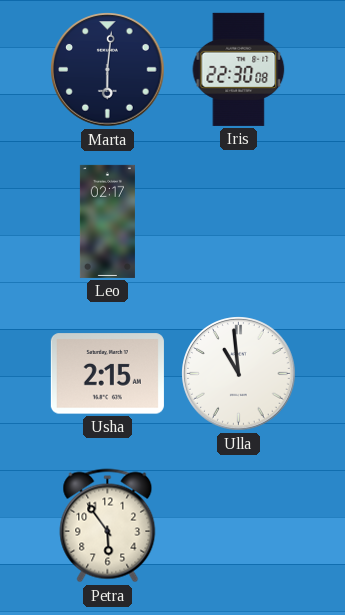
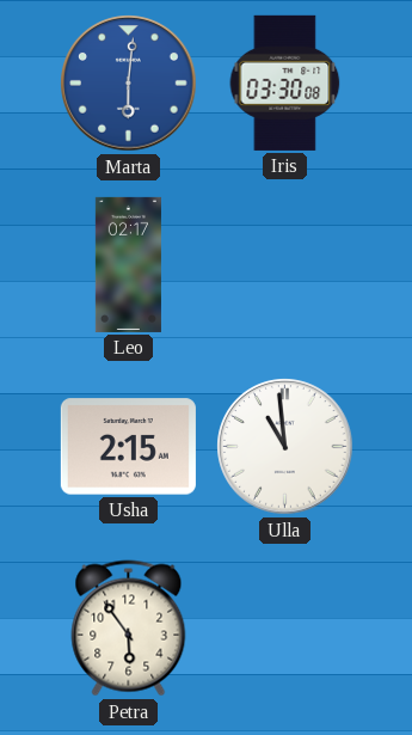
Marta dial: navy -> blue (129, 84)
Iris: 22:30 -> 03:30 (285, 82)
